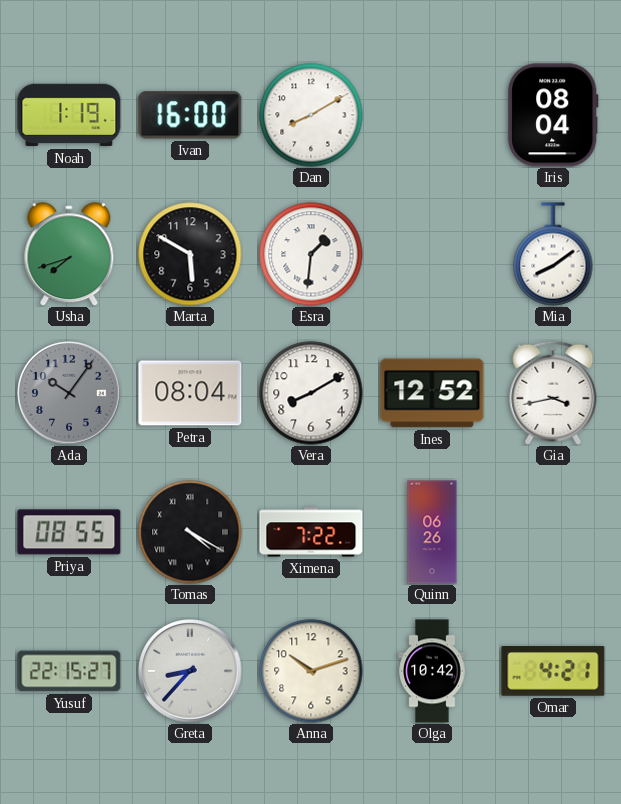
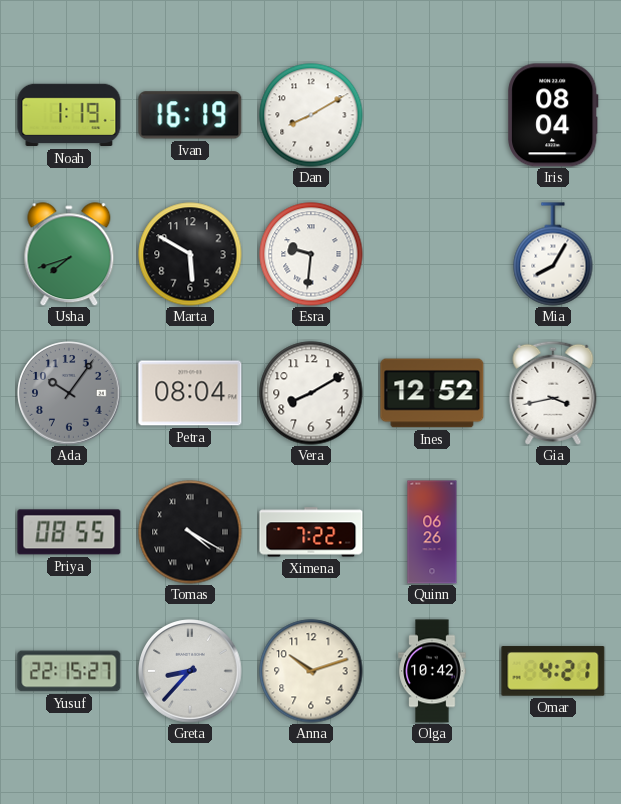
Ivan: 16:00 -> 16:19 (190, 115)
Esra: 1:31 -> 9:31 (311, 254)
Mia: 8:09 -> 8:05 (553, 254)
